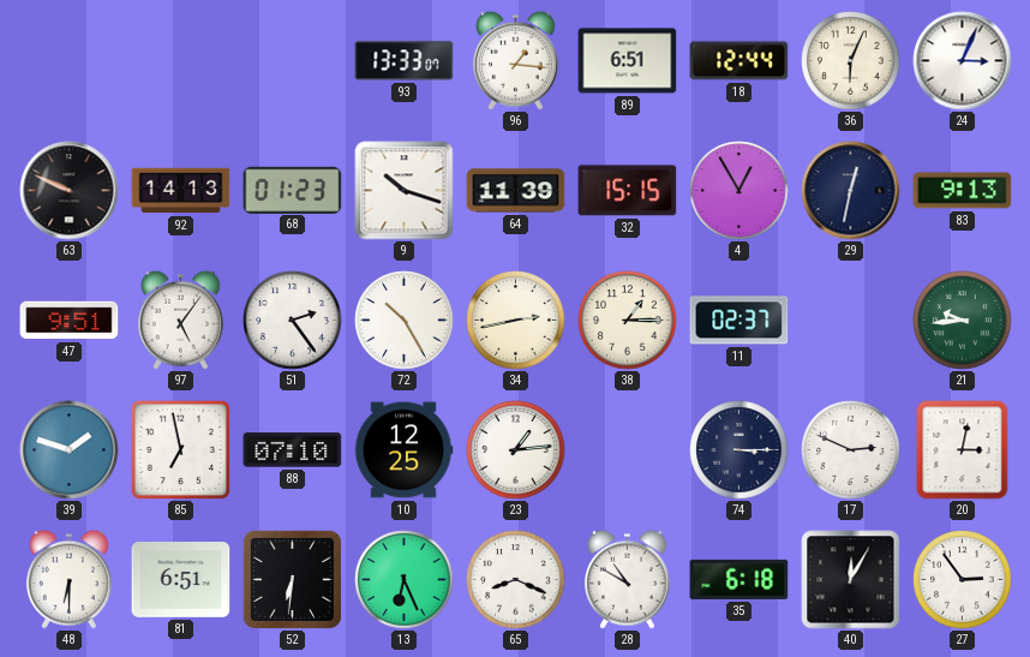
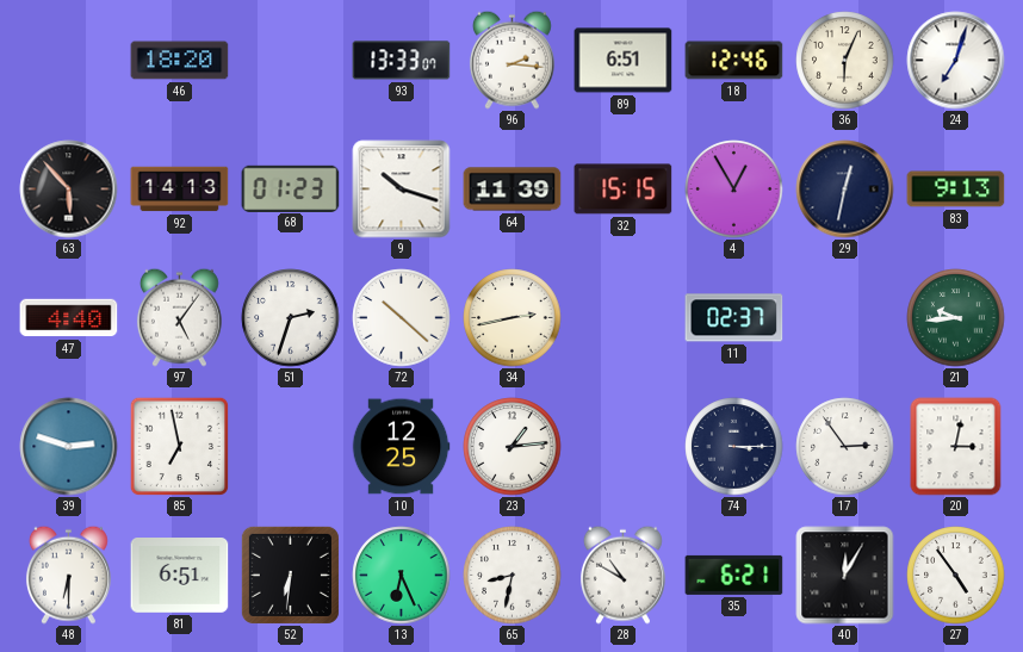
46: none -> 18:20 (180, 61)
96: 1:16 -> 2:16 (511, 60)
18: 12:44 -> 12:46 (734, 61)
24: 3:04 -> 7:03 (956, 61)
63: 9:49 -> 5:53 (69, 190)
47: 9:51 -> 4:40 (69, 318)
51: 2:24 -> 2:33 (291, 318)
72: 10:25 -> 10:22 (402, 318)
38: 1:15 -> none (628, 321)
39: 1:48 -> 2:48 (69, 447)
88: 07:10 -> none (293, 450)
17: 2:49 -> 2:54 (845, 447)
65: 8:19 -> 8:32 (513, 576)
35: 6:18 -> 6:21 (734, 575)
27: 2:54 -> 4:54 (956, 576)
